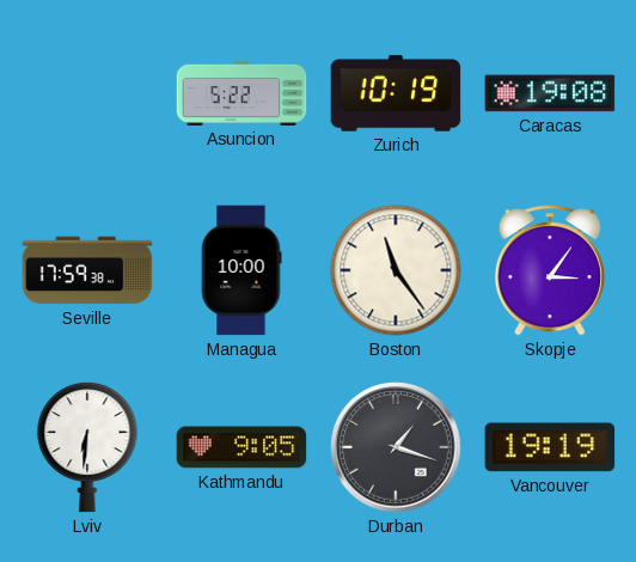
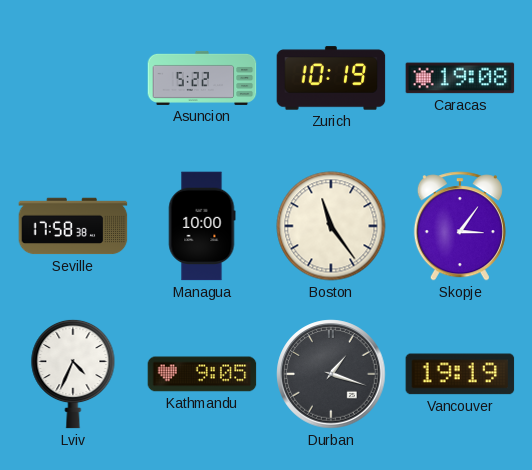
Seville: 17:59 -> 17:58 (73, 226)
Lviv: 6:31 -> 4:34 (73, 374)
